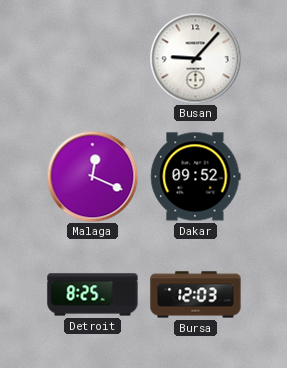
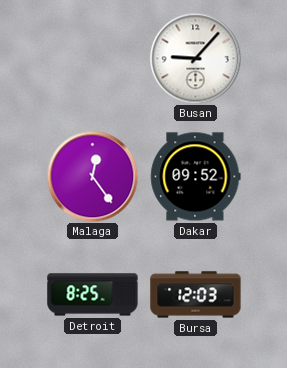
Malaga: 12:19 -> 12:24 (92, 176)
